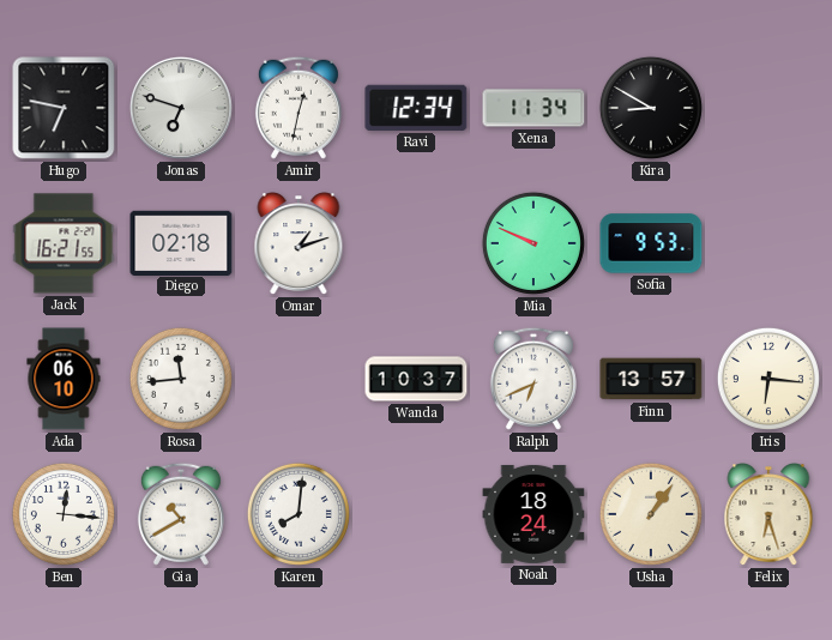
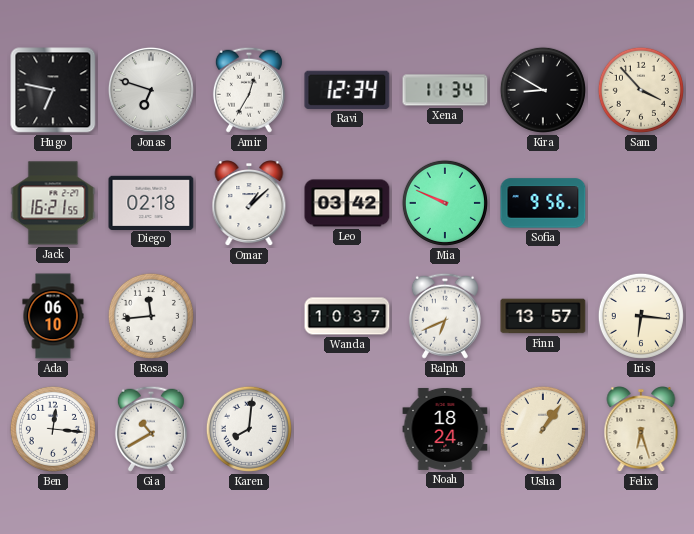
Amir: 12:32 -> 12:35 (249, 90)
Sam: none -> 3:53 (641, 90)
Omar: 1:12 -> 1:08 (249, 204)
Leo: none -> 03:42 (347, 203)
Sofia: 9:53 -> 9:56 (543, 203)
